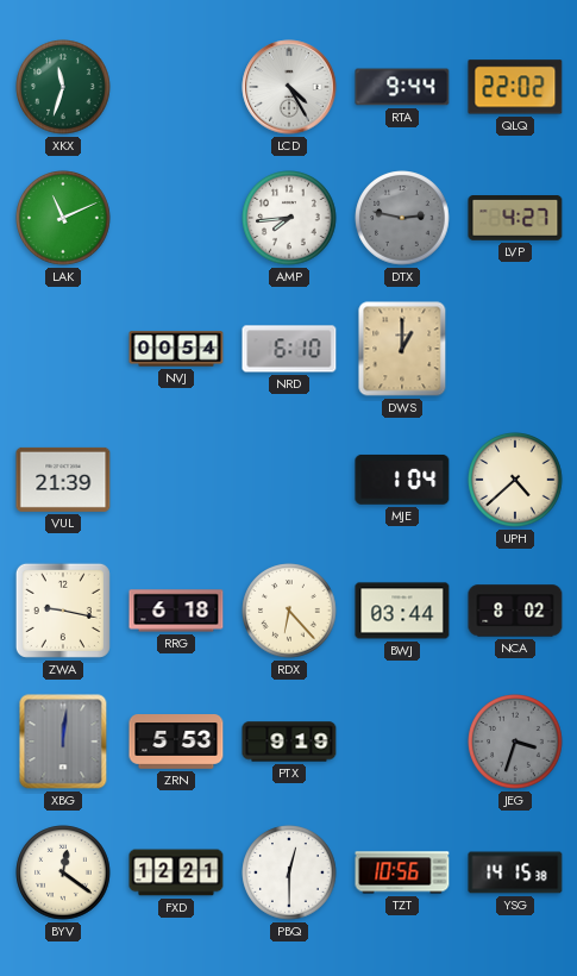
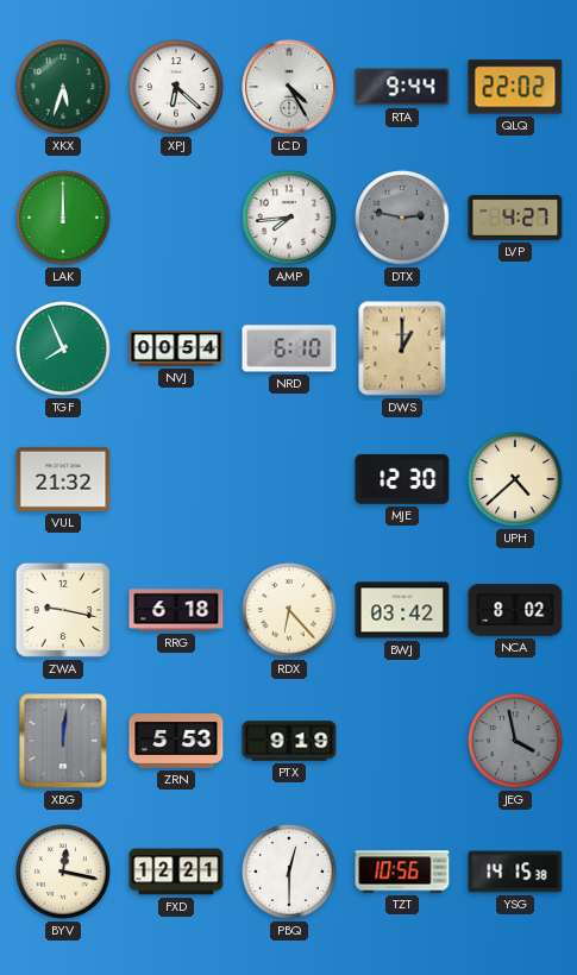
XKX: 11:33 -> 5:33 (63, 87)
XPJ: none -> 6:22 (176, 87)
LAK: 11:11 -> 12:00 (63, 218)
TGF: none -> 7:56 (63, 348)
VUL: 21:39 -> 21:32 (63, 479)
MJE: 1:04 -> 12:30 (402, 479)
BWJ: 03:44 -> 03:42 (402, 610)
JEG: 3:33 -> 3:58 (515, 741)
BYV: 12:21 -> 12:17 (63, 872)
